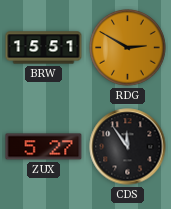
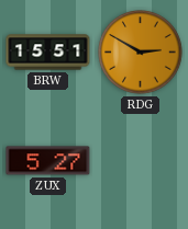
CDS: 11:54 -> none (128, 147)
